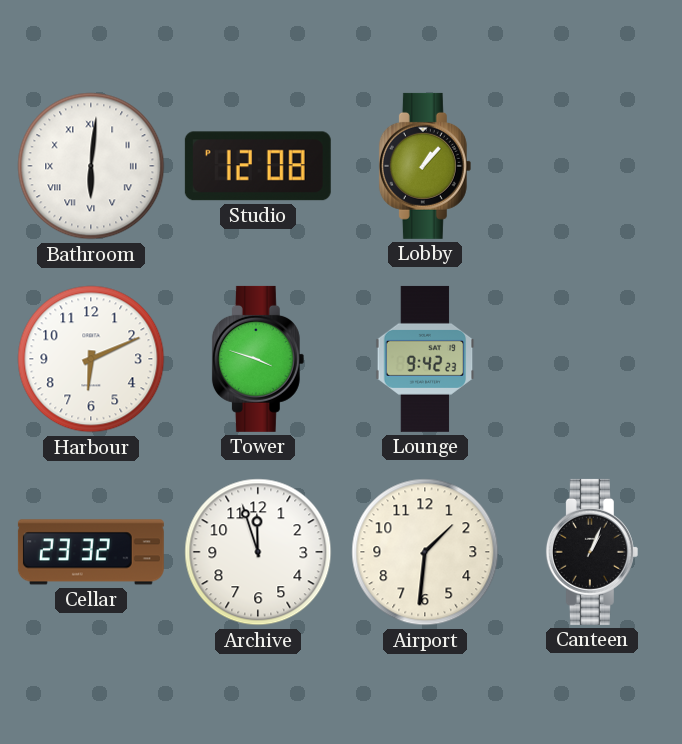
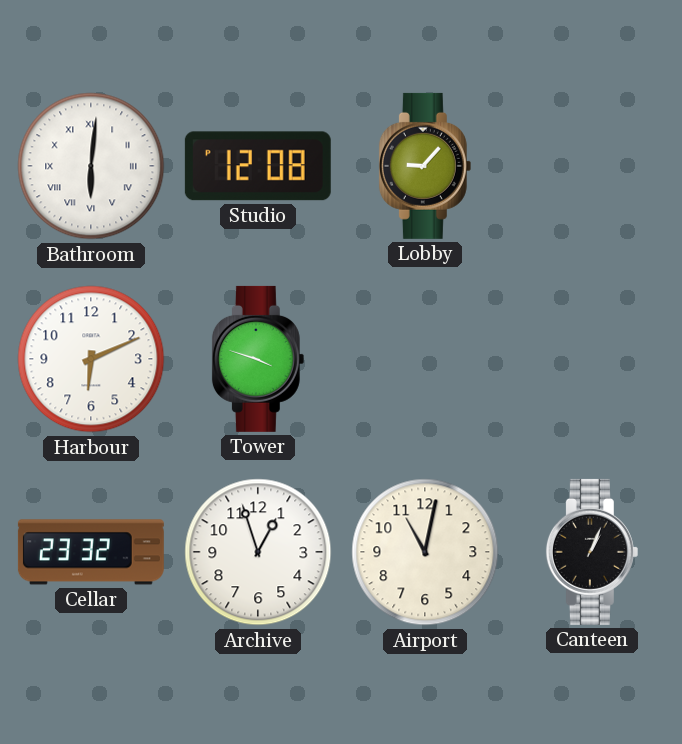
Lobby: 1:07 -> 9:07 (425, 166)
Lounge: 9:42 -> none (425, 359)
Archive: 11:57 -> 12:57 (258, 552)
Airport: 1:31 -> 11:02 (425, 552)
